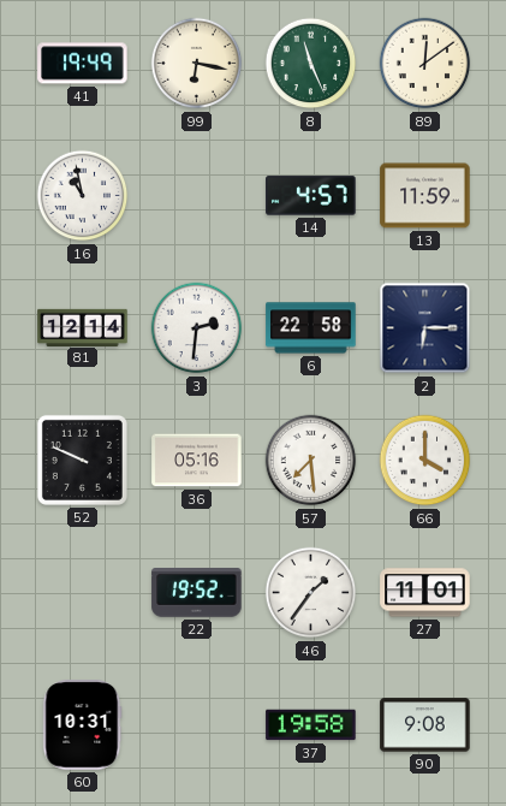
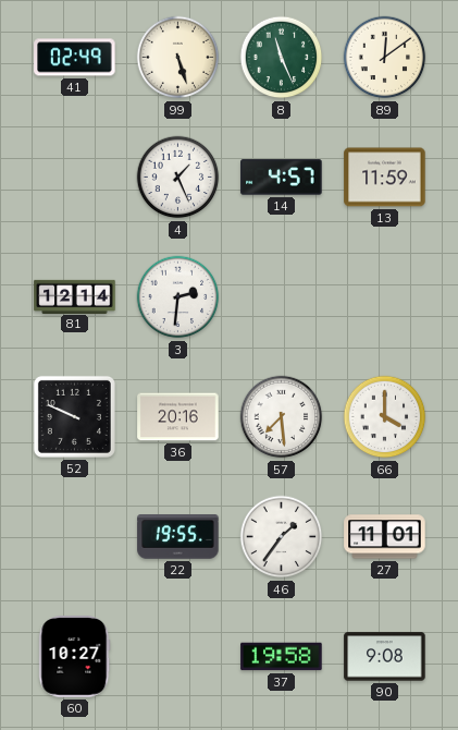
41: 19:49 -> 02:49 (75, 58)
99: 6:17 -> 5:27 (178, 58)
16: 10:58 -> none (83, 196)
4: none -> 1:26 (178, 178)
6: 22:58 -> none (311, 328)
2: 6:15 -> none (425, 328)
36: 05:16 -> 20:16 (178, 417)
22: 19:52 -> 19:55 (178, 537)
60: 10:31 -> 10:27 (75, 657)
